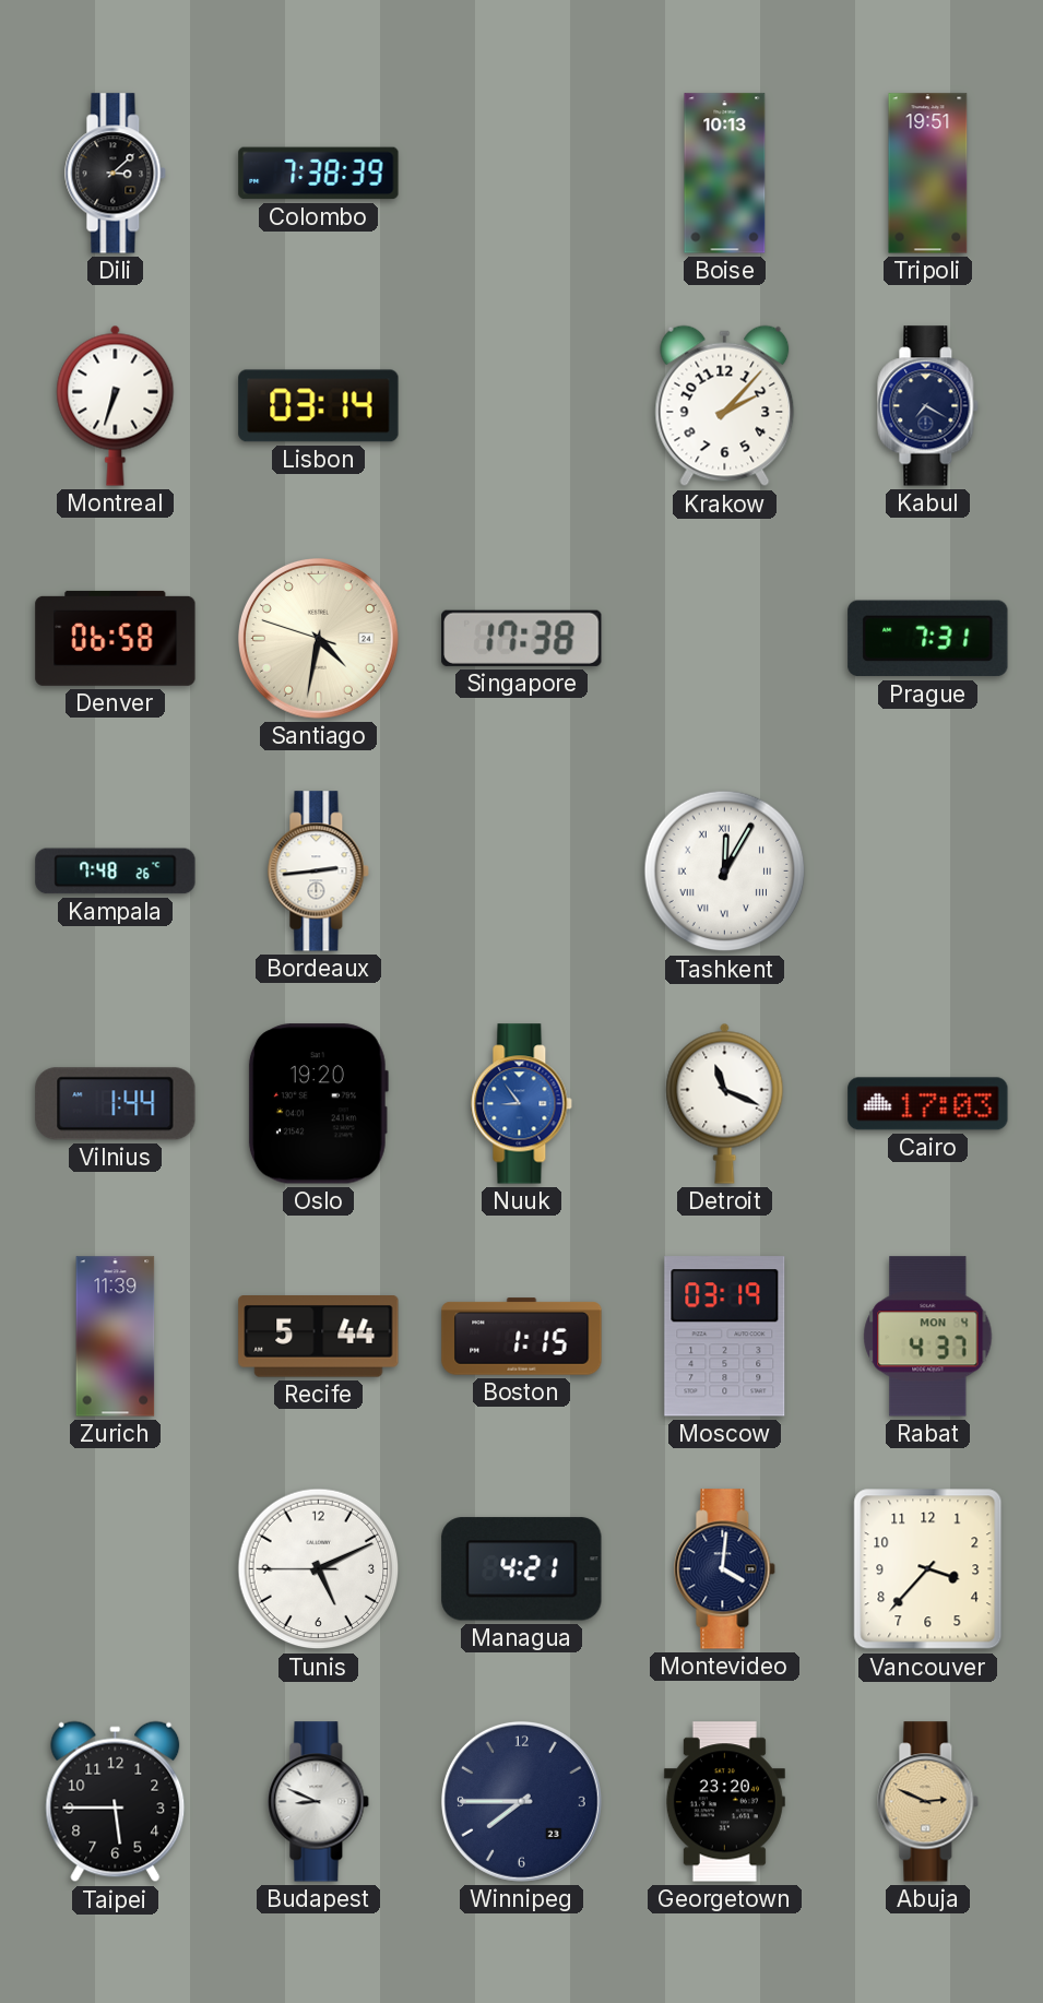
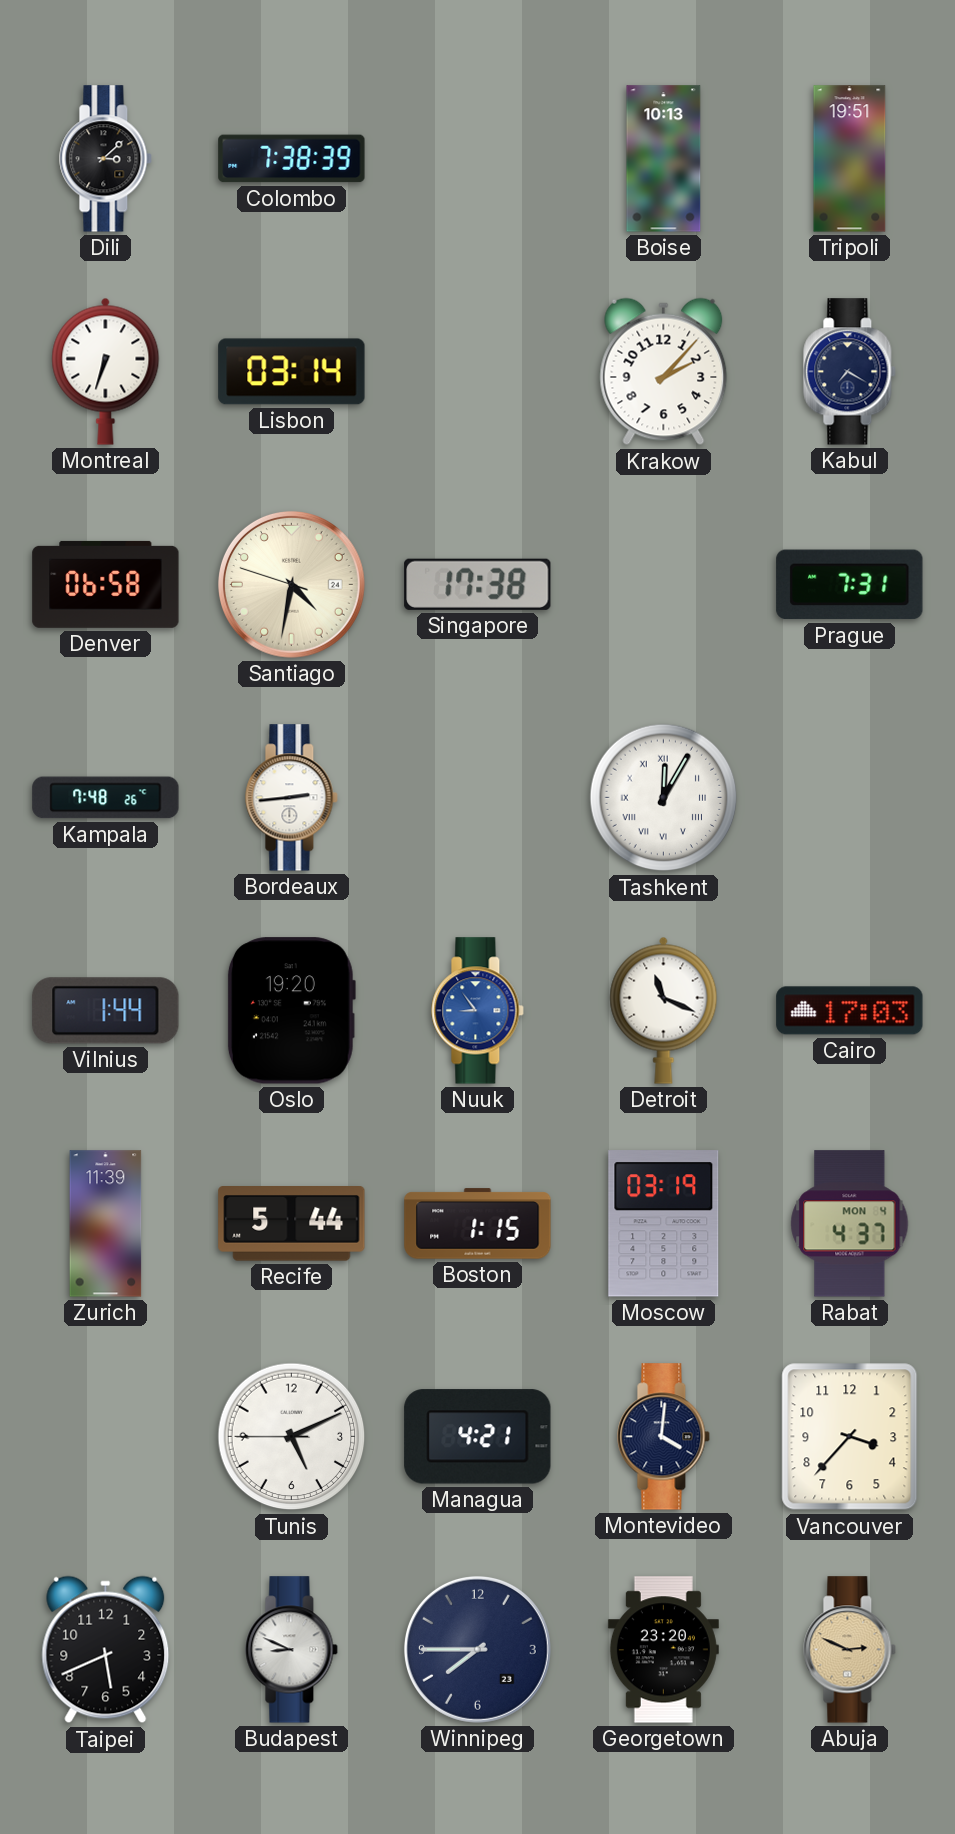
Taipei: 5:45 -> 5:41 (106, 1650)
